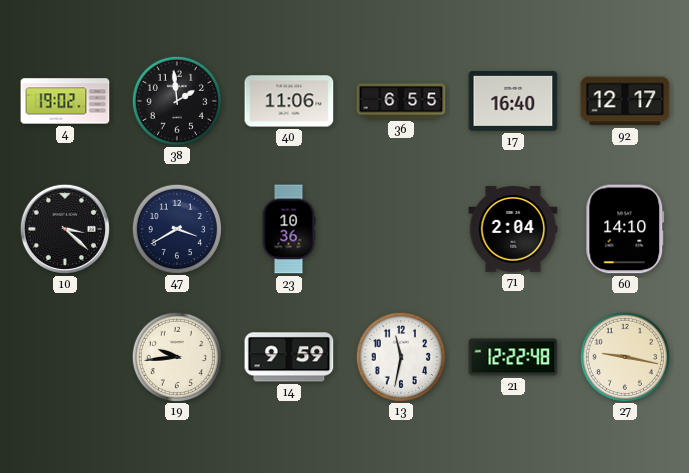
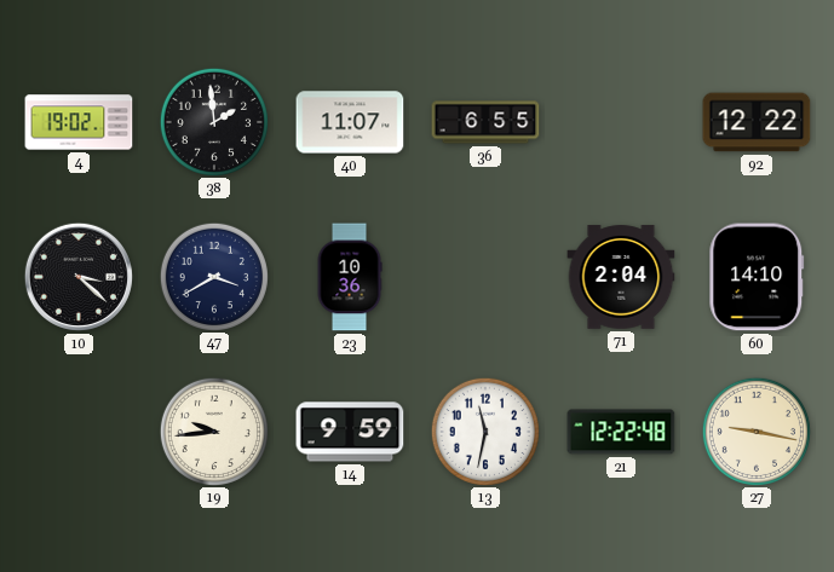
40: 11:06 -> 11:07 (350, 122)
17: 16:40 -> none (513, 101)
92: 12:17 -> 12:22 (757, 122)
